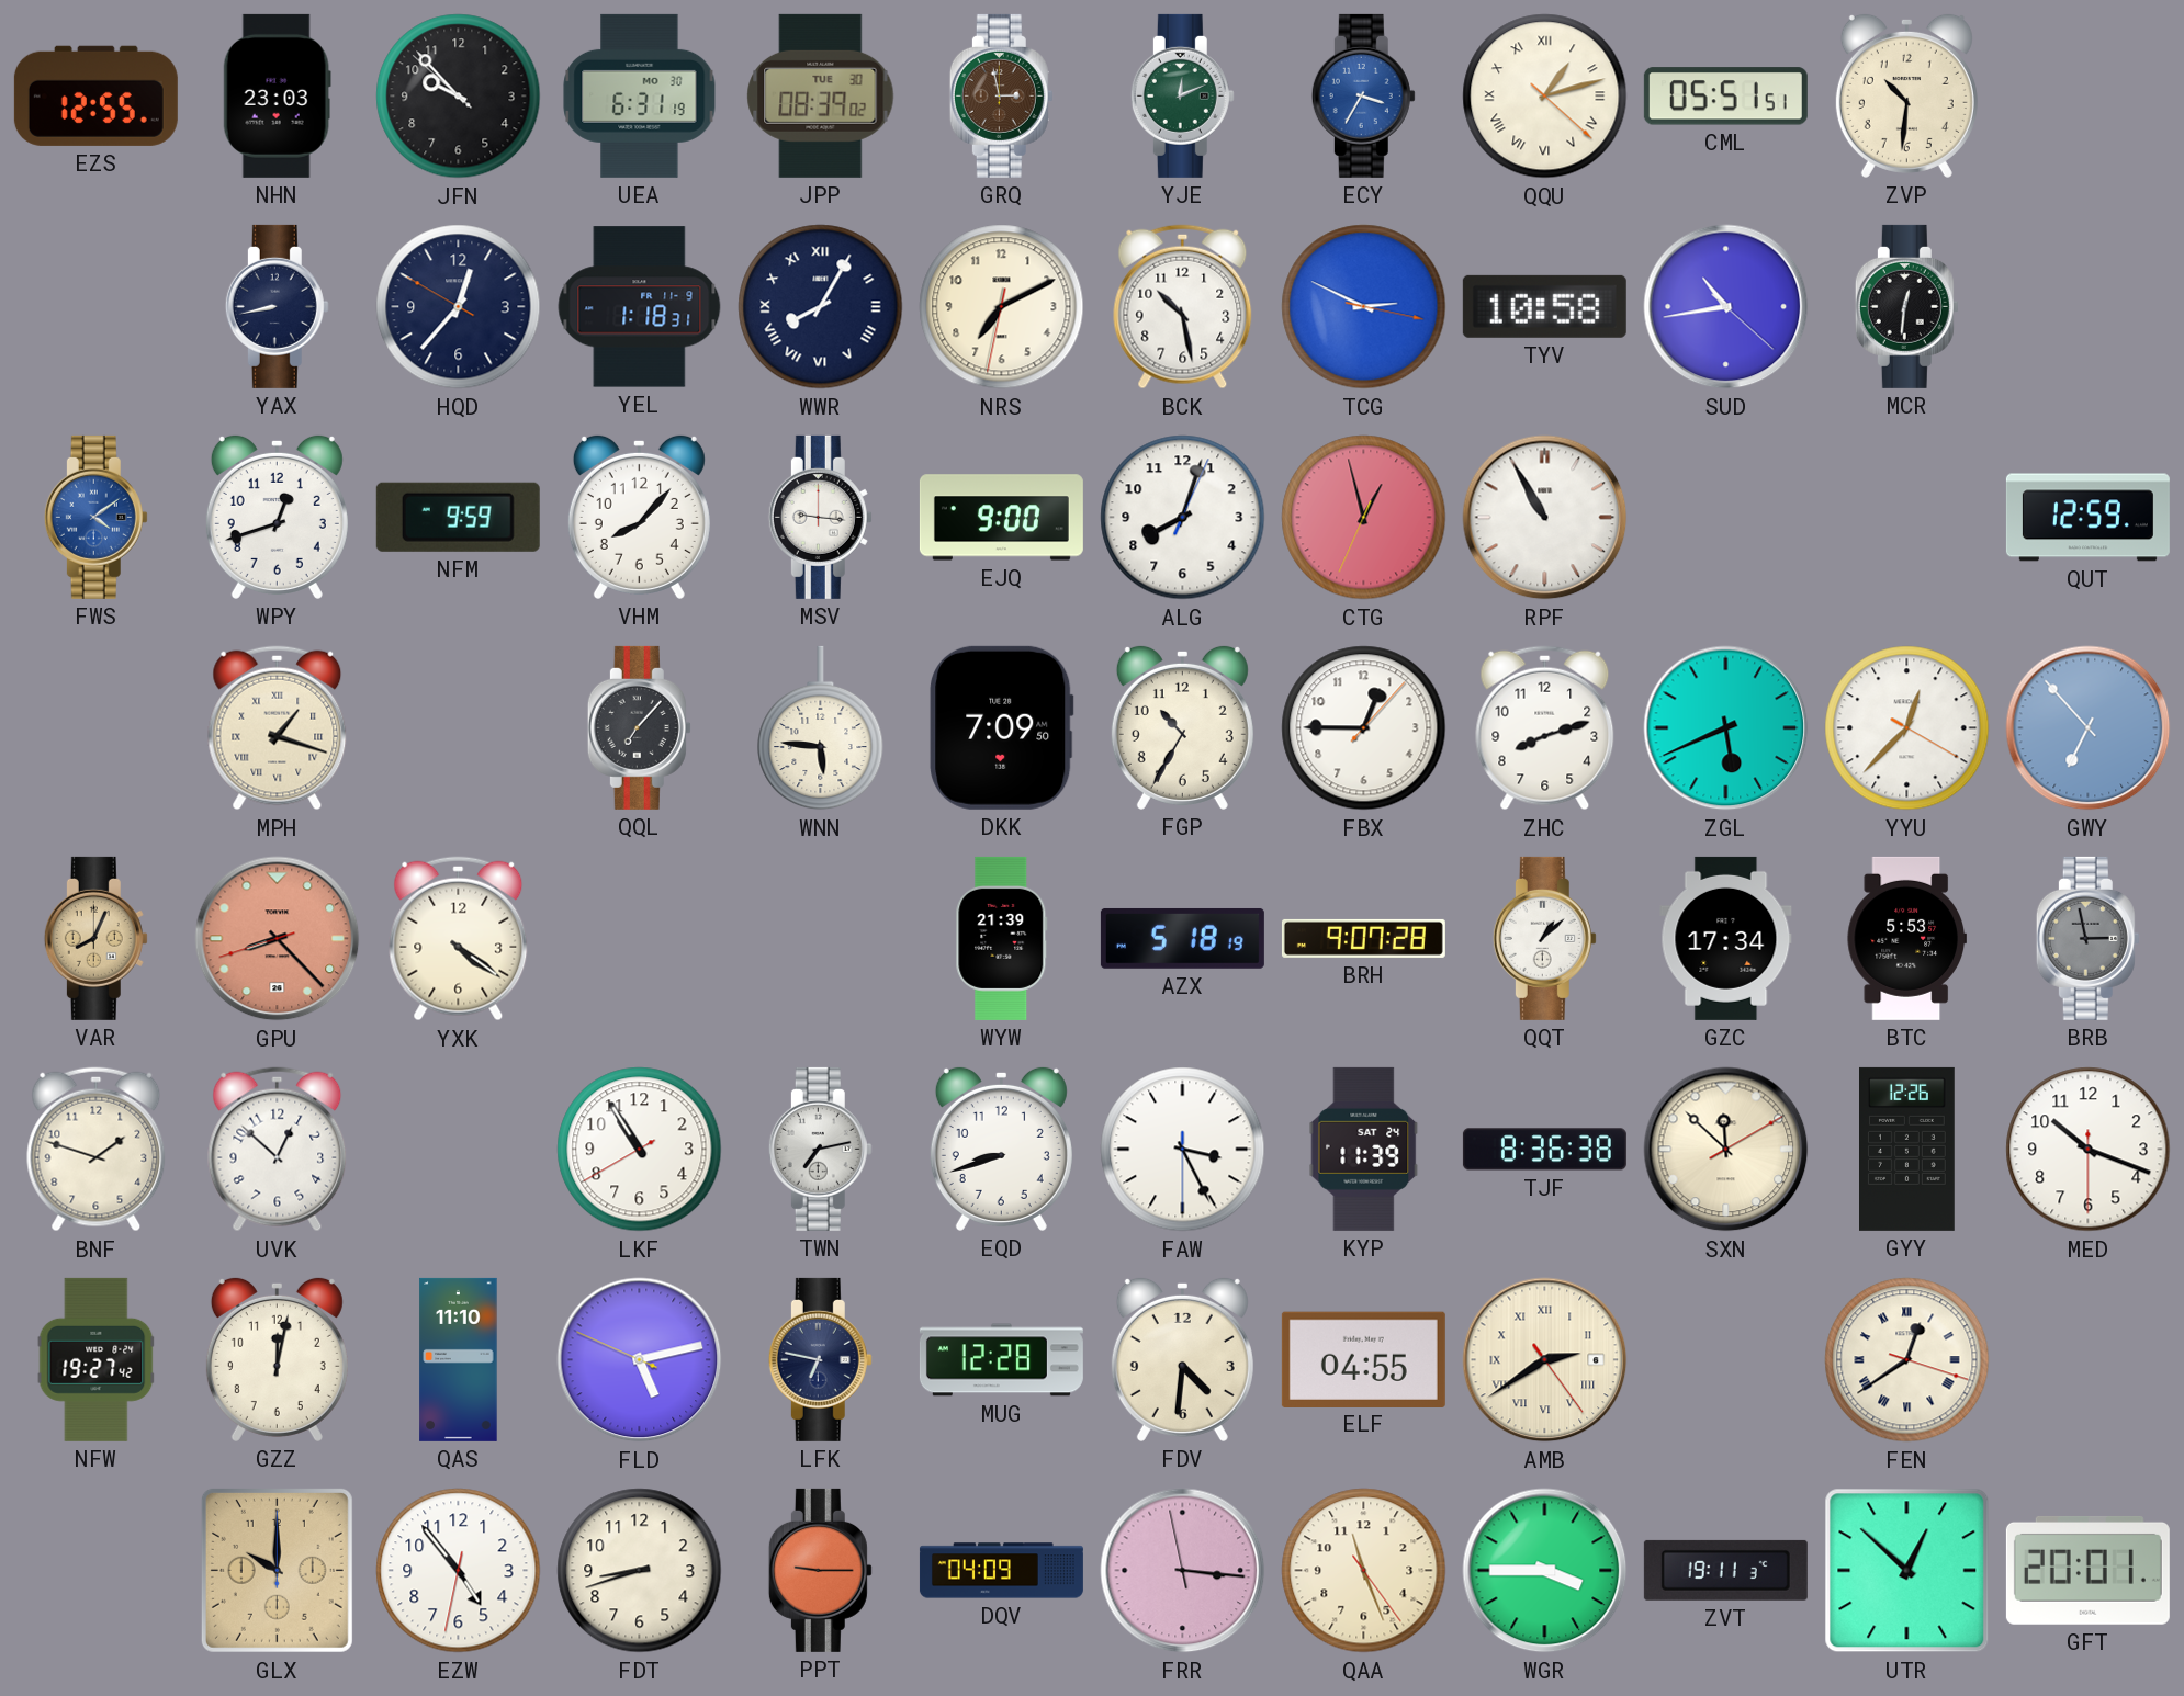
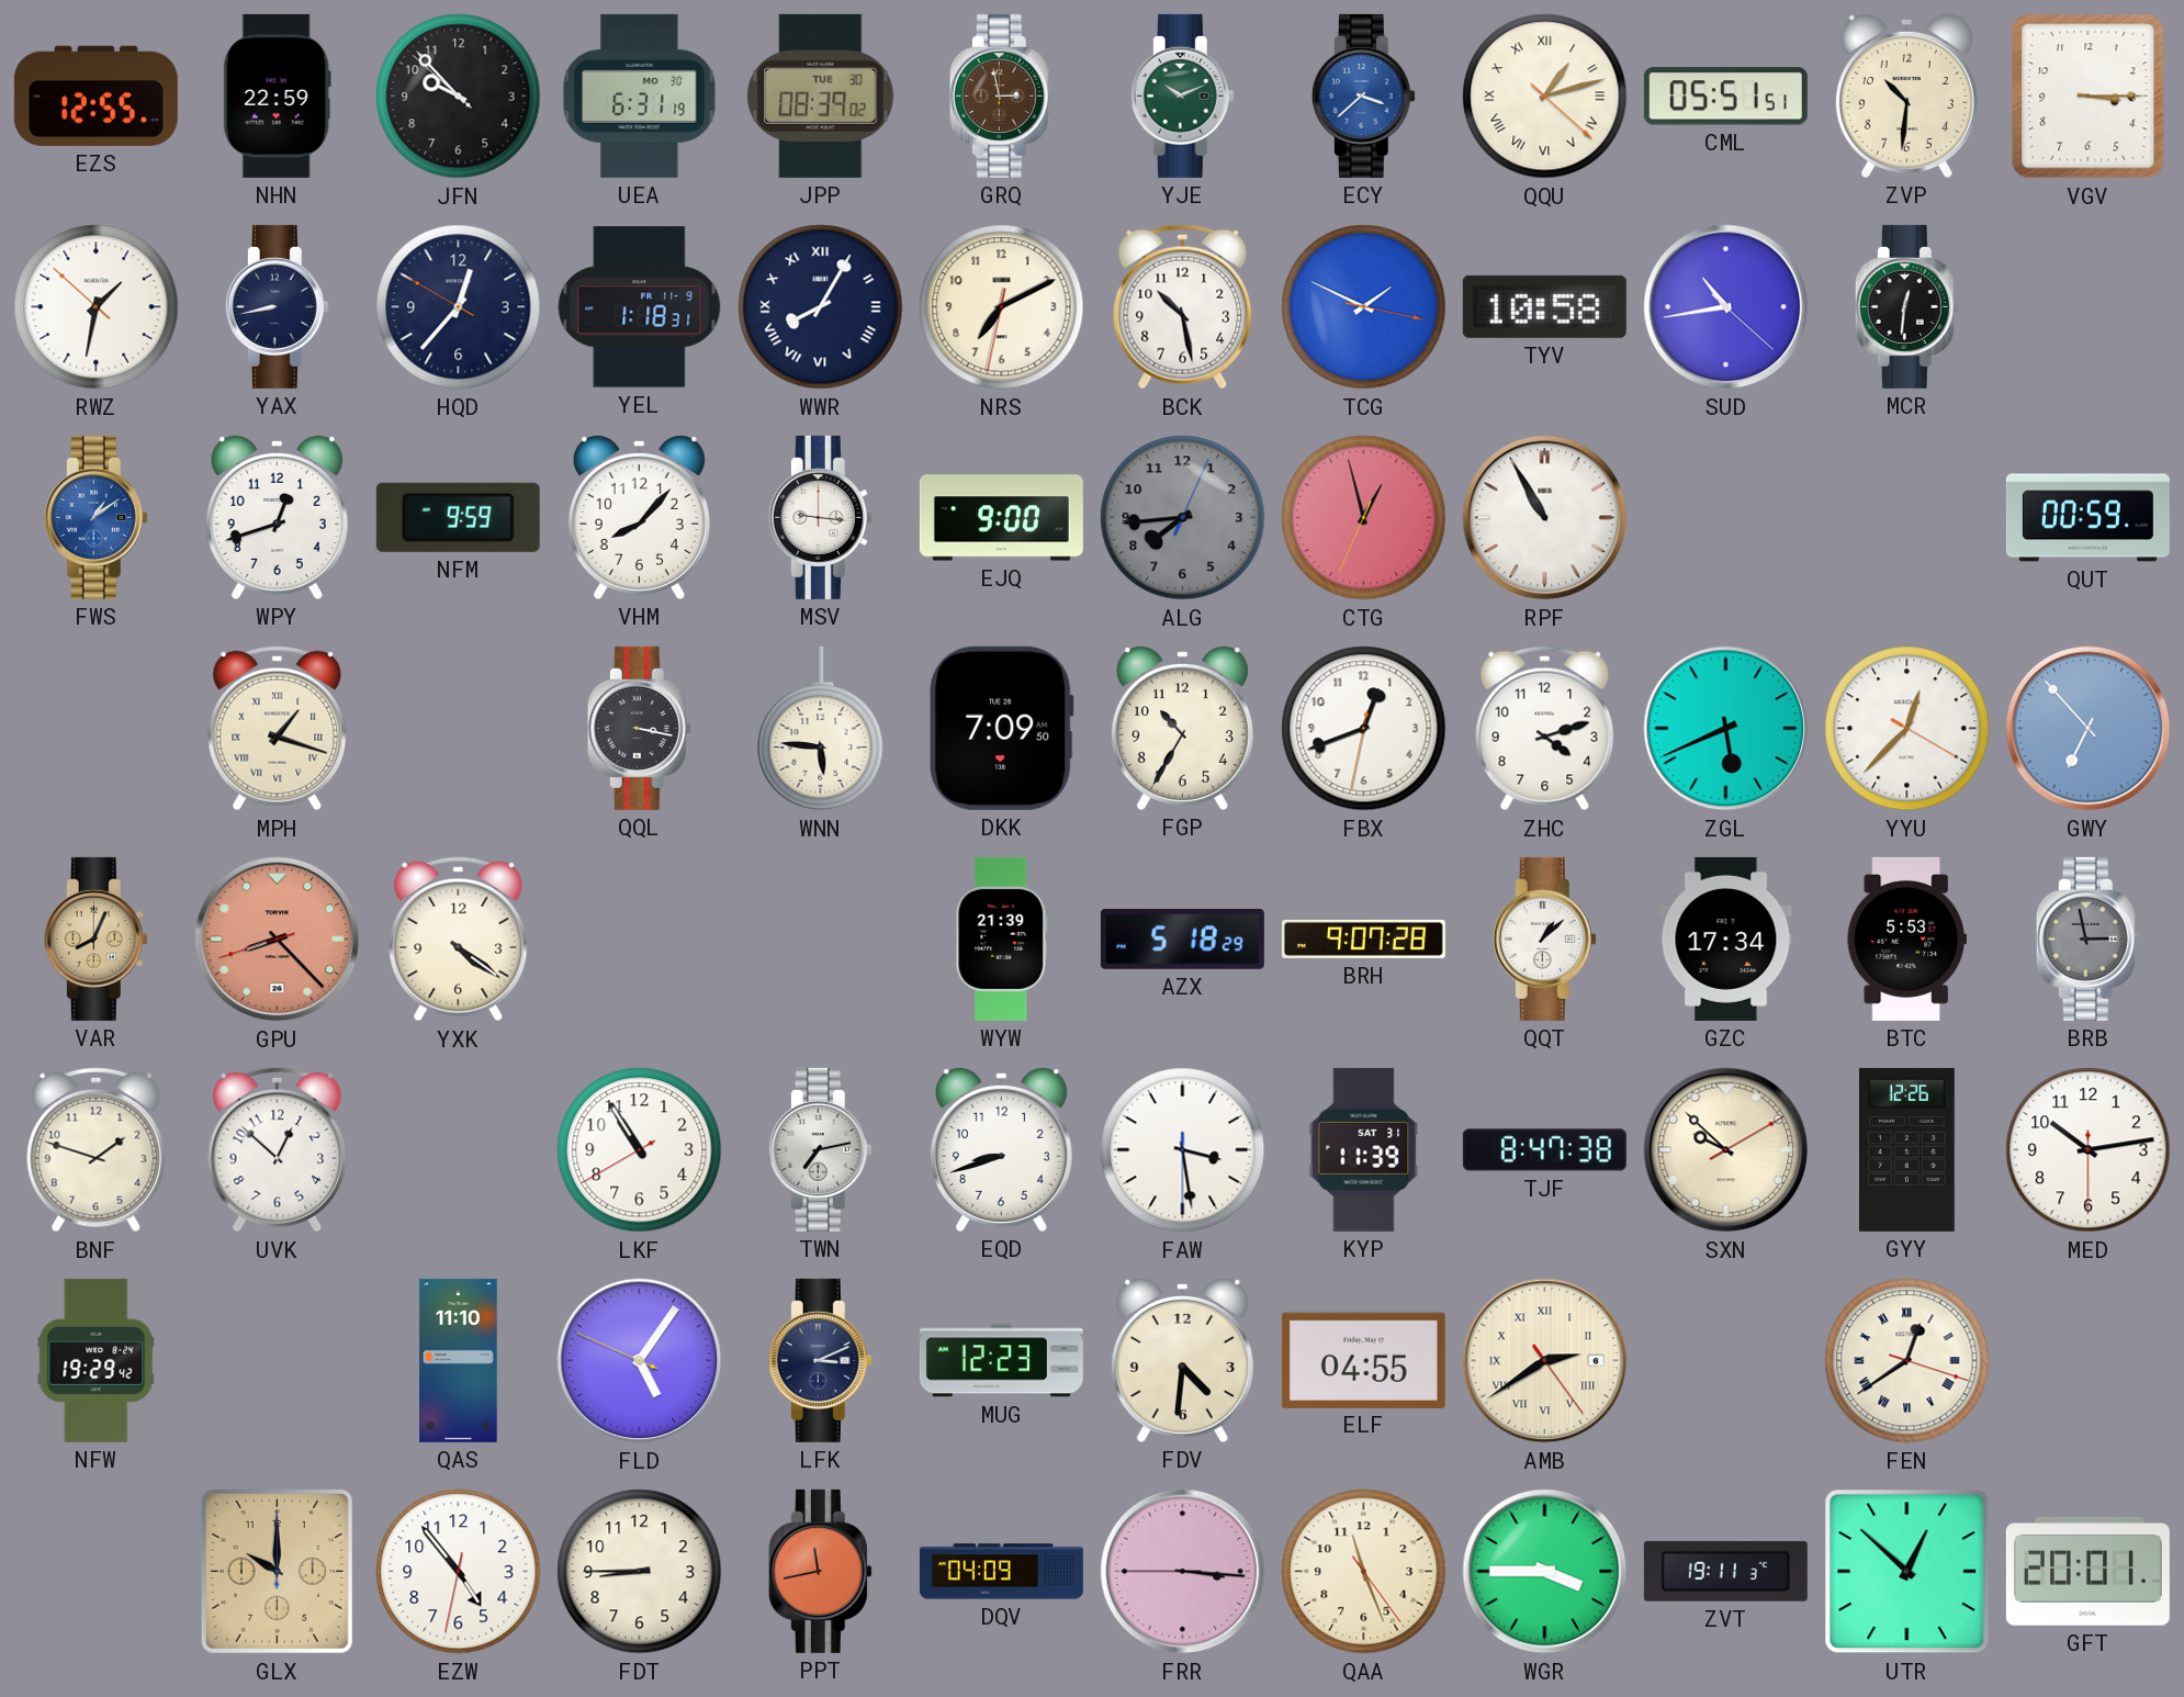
NHN: 23:03 -> 22:59 (277, 95)
YJE: 12:11 -> 10:11 (1182, 95)
ECY: 3:35 -> 3:38 (1363, 95)
VGV: none -> 3:15 (2089, 97)
RWZ: none -> 1:31 (97, 307)
TCG: 2:49 -> 1:49 (1364, 307)
FWS: 4:09 -> 1:09 (95, 517)
ALG: 8:03 -> 7:44 (1183, 518)
ALG dial: white -> grey (1183, 518)
QUT: 12:59 -> 00:59 (2087, 518)
QQL: 7:07 -> 3:17 (639, 728)
FBX: 12:45 -> 12:41 (1364, 729)
ZHC: 8:12 -> 4:12 (1545, 729)
AZX: 5:18:19 -> 5:18:29 (1182, 940)
FAW: 3:25 -> 3:28 (1183, 1150)
KYP date: SAT 24 -> SAT 31 (1364, 1149)
TJF: 8:36 -> 8:47 (1544, 1150)
SXN: 11:52 -> 9:52 (1726, 1150)
MED: 10:18 -> 10:13 (2089, 1150)
NFW: 19:27 -> 19:29 (97, 1360)
GZZ: 12:02 -> none (277, 1359)
FLD: 5:12 -> 5:05 (640, 1361)
LFK: 6:47 -> 3:11 (820, 1360)
MUG: 12:28 -> 12:23 (1001, 1361)
FDT: 8:42 -> 8:45 (640, 1572)
PPT: 9:15 -> 11:43 (820, 1571)
FRR: 3:15:58 -> 3:15:45 (1183, 1572)
